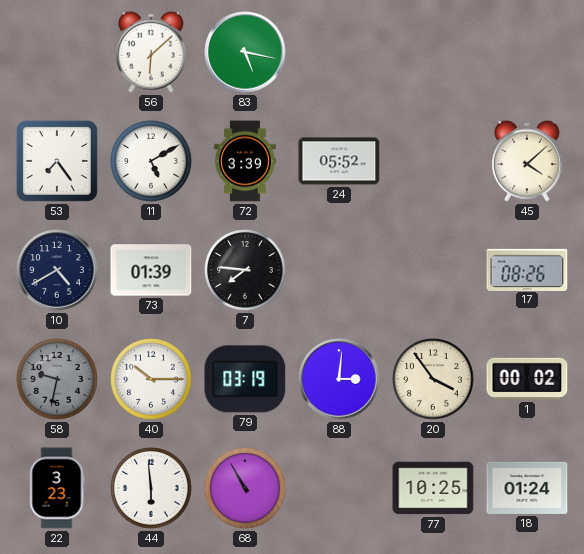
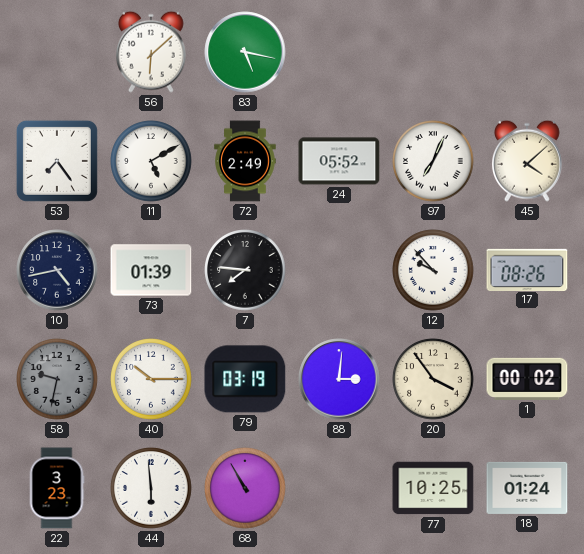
72: 3:39 -> 2:49 (245, 161)
97: none -> 7:04 (433, 161)
10: 4:40 -> 4:43 (57, 270)
12: none -> 9:53 (433, 270)
